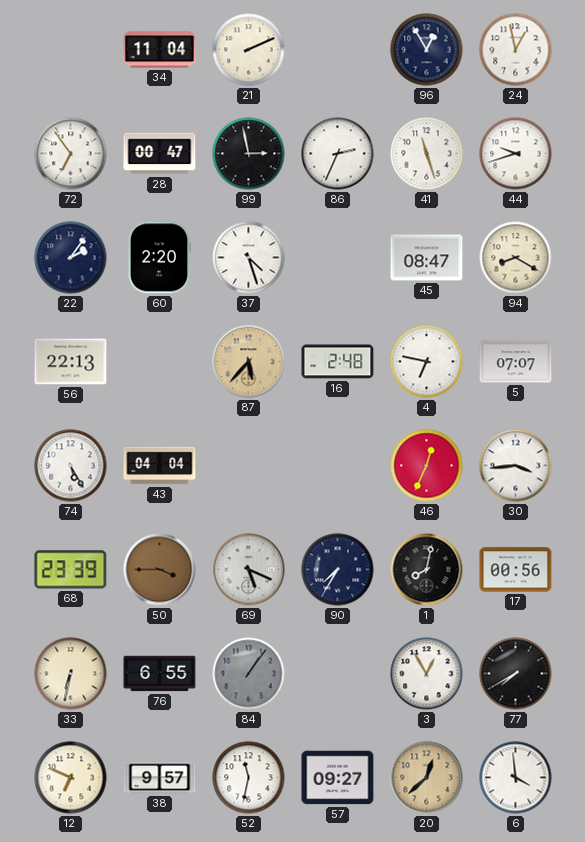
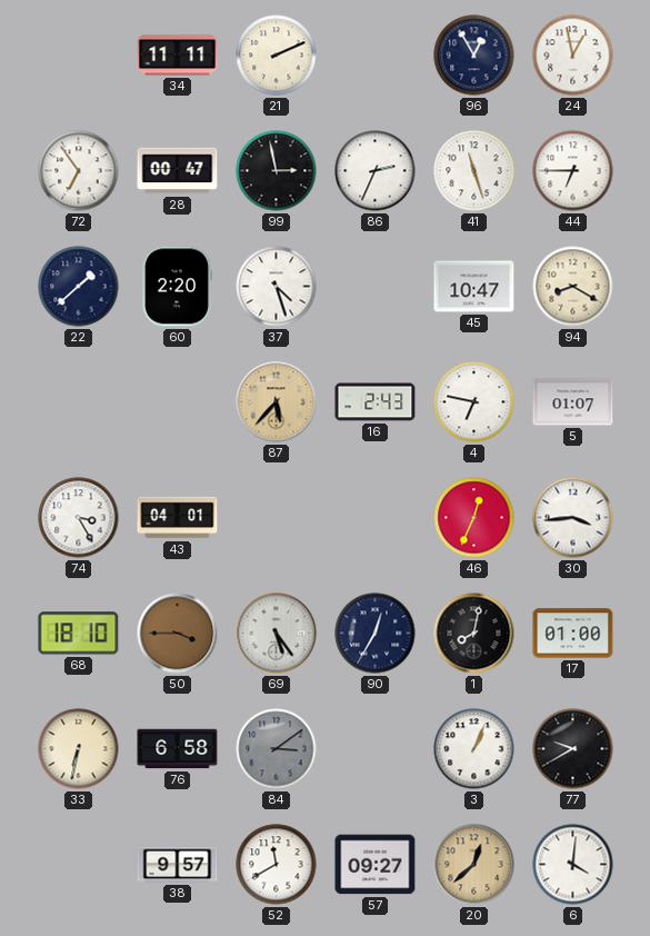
34: 11:04 -> 11:11 (178, 56)
44: 9:42 -> 6:45 (573, 171)
22: 2:06 -> 1:38 (79, 287)
45: 08:47 -> 10:47 (474, 287)
56: 22:13 -> none (71, 362)
16: 2:48 -> 2:43 (376, 402)
5: 07:07 -> 01:07 (573, 402)
74: 5:25 -> 3:25 (79, 518)
43: 04:04 -> 04:01 (178, 518)
68: 23:39 -> 18:10 (79, 634)
69: 5:19 -> 5:24 (277, 634)
90: 7:35 -> 12:35 (376, 634)
17: 00:56 -> 01:00 (573, 634)
76: 6:55 -> 6:58 (178, 749)
84: 1:06 -> 3:09 (277, 749)
3: 12:55 -> 1:04 (474, 749)
77: 7:40 -> 9:40 (573, 749)
12: 6:49 -> none (71, 778)
52: 11:32 -> 11:40 (277, 865)
6: 3:59 -> 4:01 (573, 865)
